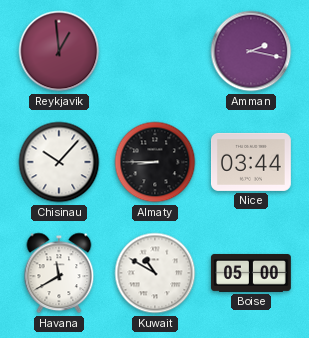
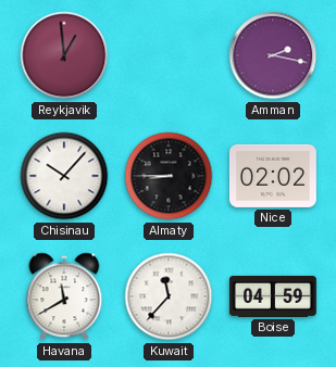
Nice: 03:44 -> 02:02 (273, 176)
Kuwait: 10:50 -> 11:37 (169, 296)
Boise: 05:00 -> 04:59 (273, 296)
